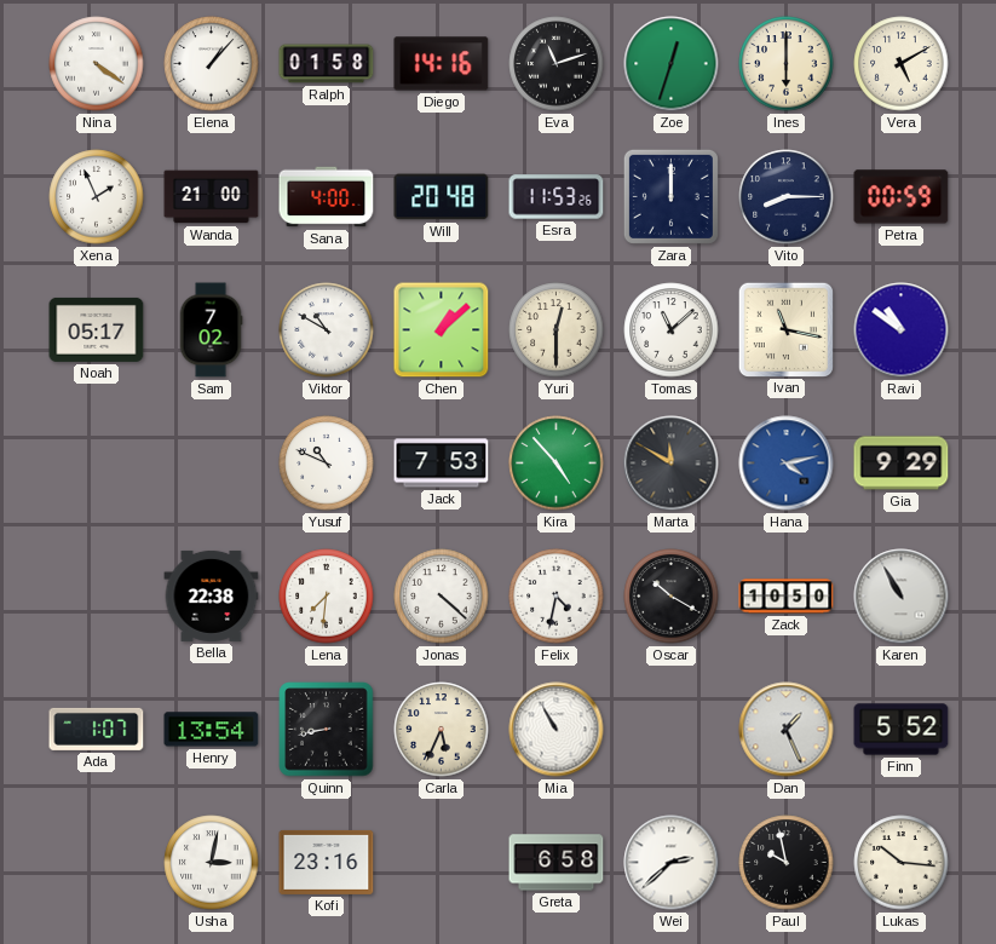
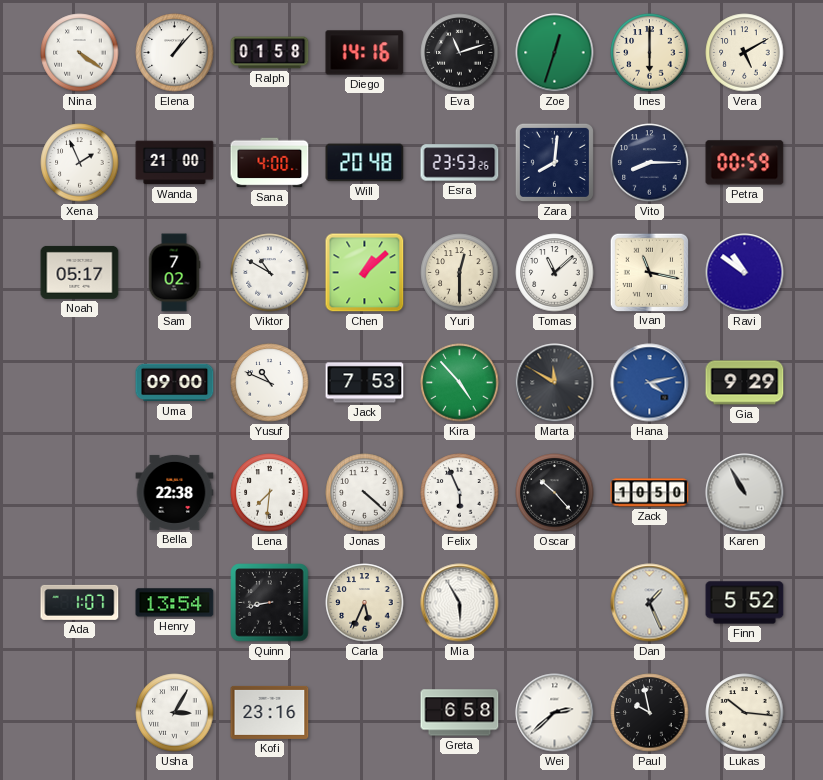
Esra: 11:53 -> 23:53 (460, 163)
Zara: 12:00 -> 8:01 (554, 162)
Uma: none -> 09:00 (175, 383)
Felix: 4:32 -> 5:56 (460, 493)
Oscar: 10:20 -> 10:23 (555, 493)
Mia: 10:55 -> 5:55 (460, 603)
Usha: 3:02 -> 3:05 (175, 713)
